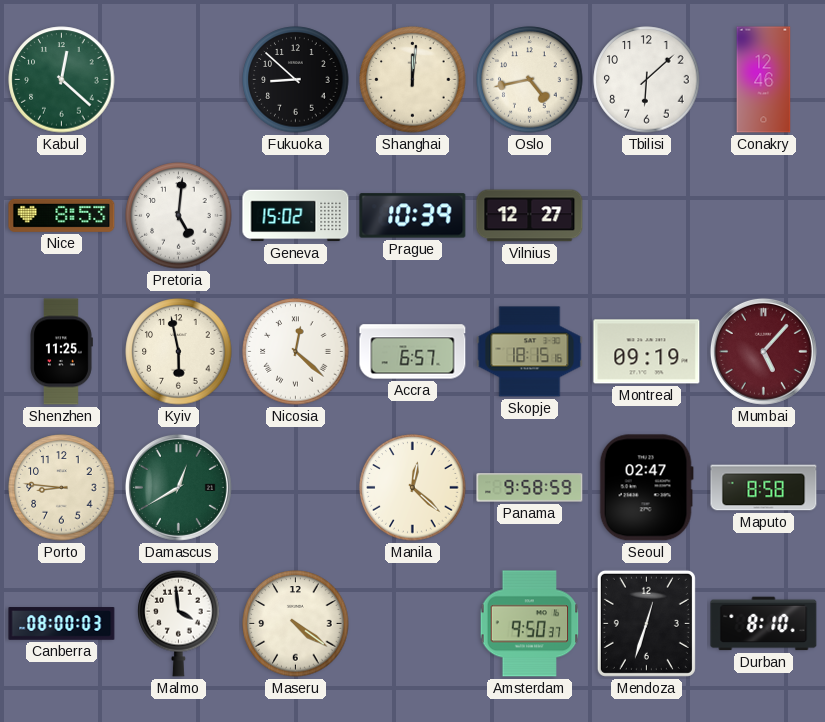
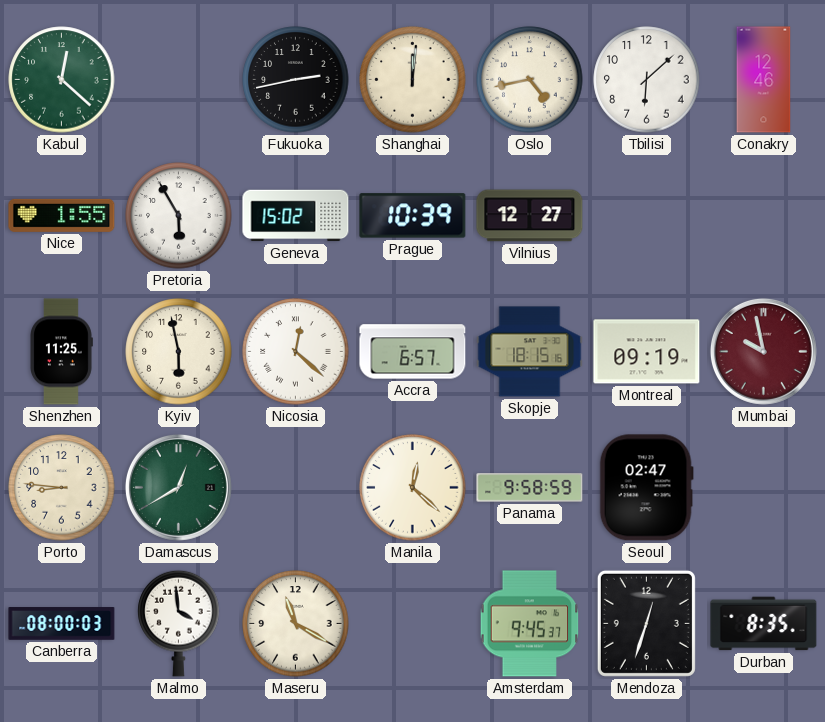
Fukuoka: 8:52 -> 2:43 (296, 80)
Nice: 8:53 -> 1:55 (62, 215)
Pretoria: 5:01 -> 5:55 (179, 216)
Mumbai: 5:07 -> 9:58 (763, 351)
Maputo: 8:58 -> none (764, 488)
Maseru: 4:21 -> 11:20 (296, 624)
Amsterdam: 9:50 -> 9:45 (530, 624)
Durban: 8:10 -> 8:35 (764, 624)
